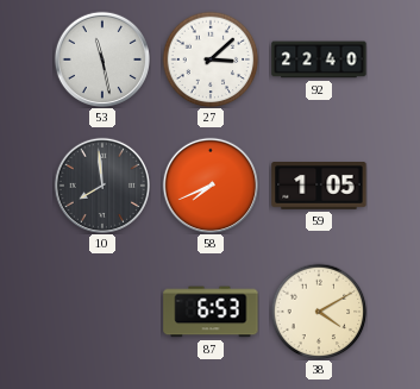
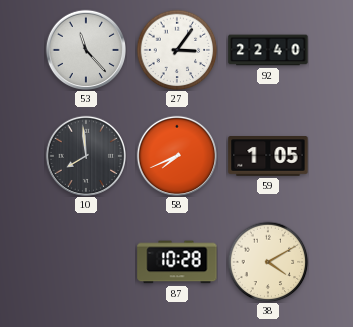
53: 11:28 -> 11:23 (85, 49)
27: 3:08 -> 3:06 (177, 50)
87: 6:53 -> 10:28 (177, 262)
